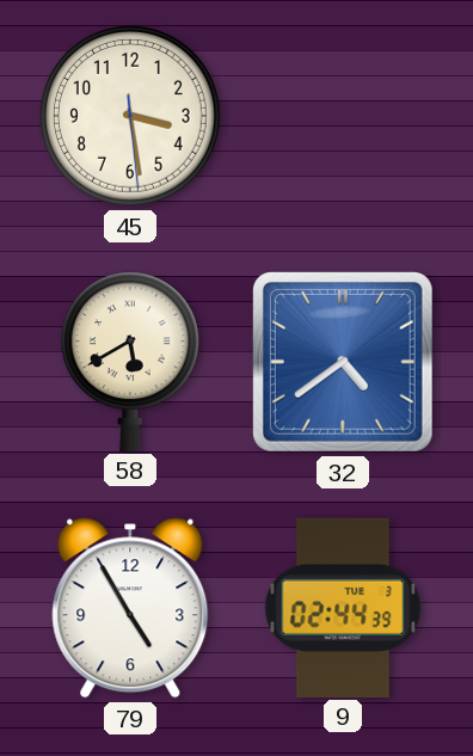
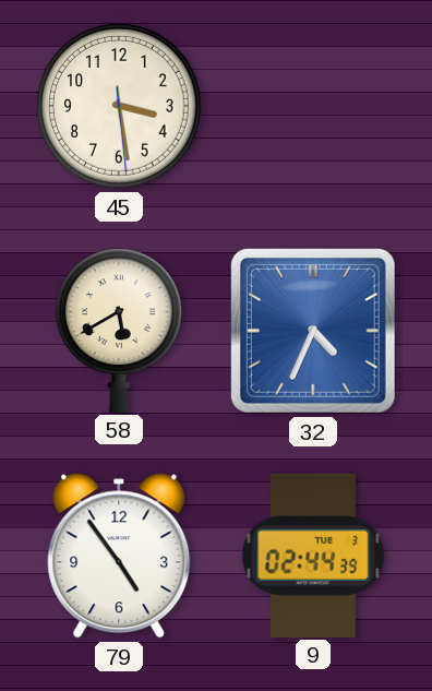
32: 4:39 -> 4:34 (313, 331)
79: 4:55 -> 4:54 (119, 556)
